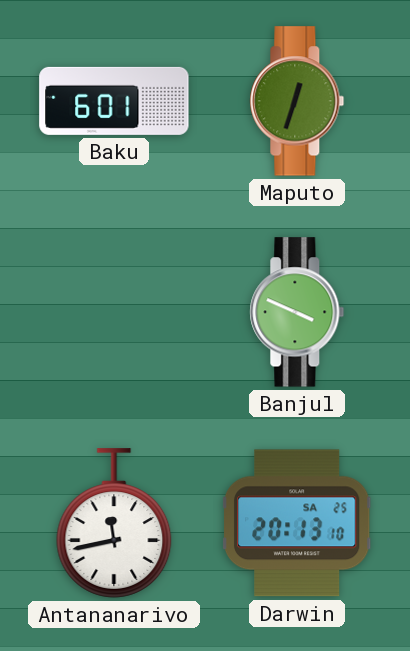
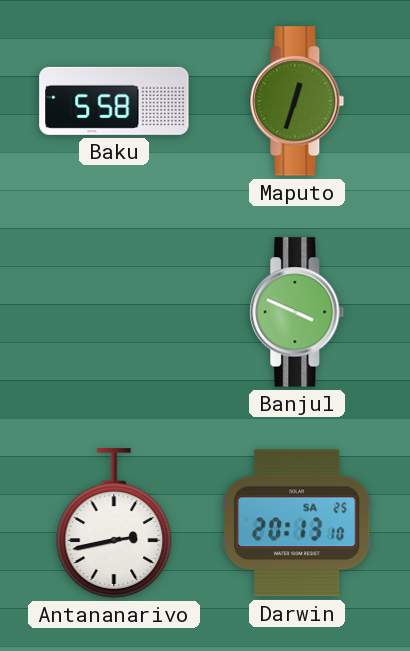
Baku: 6:01 -> 5:58 (114, 101)
Antananarivo: 11:43 -> 2:43 (114, 523)
